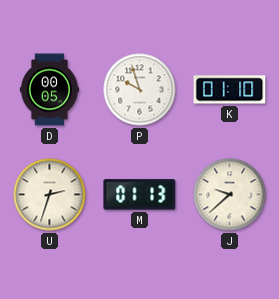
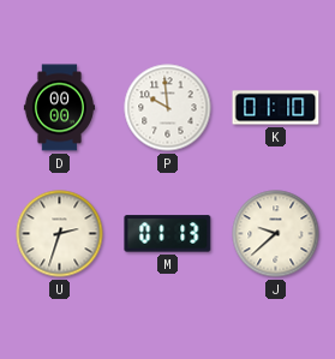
D: 00:05 -> 00:00 (59, 108)
P: 9:57 -> 9:59 (168, 108)
